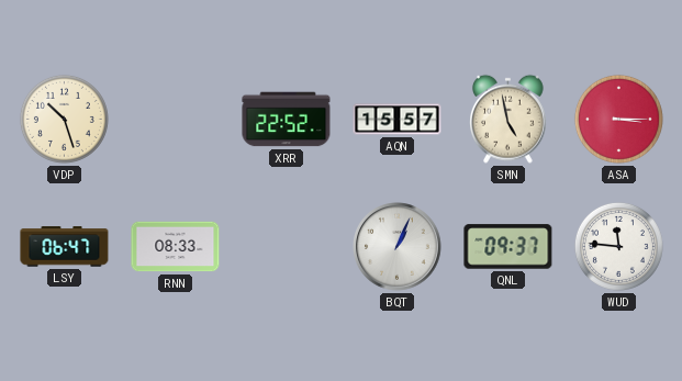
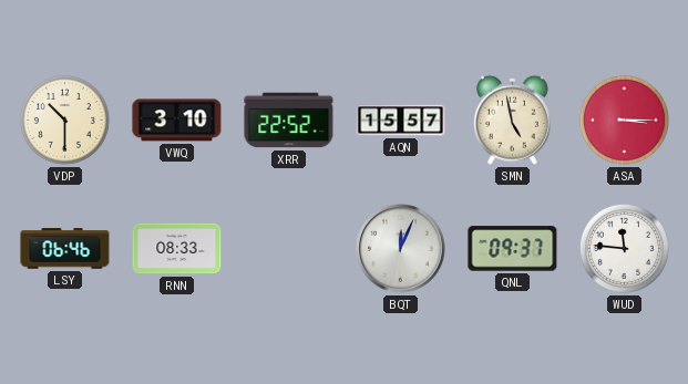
VDP: 10:27 -> 10:30 (64, 120)
VWQ: none -> 3:10 (177, 121)
LSY: 06:47 -> 06:46 (65, 249)
BQT: 1:04 -> 12:04 (401, 249)
